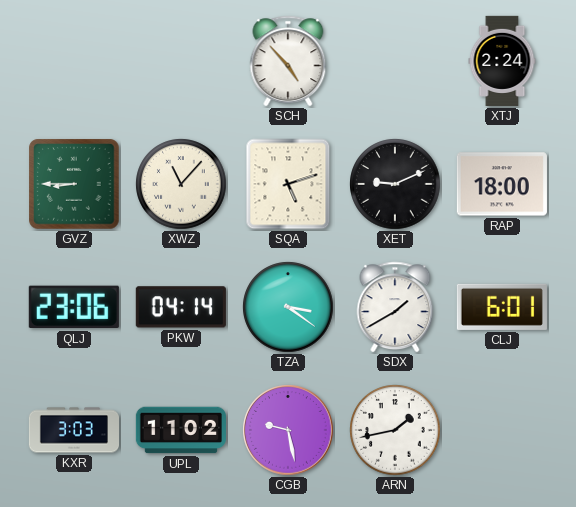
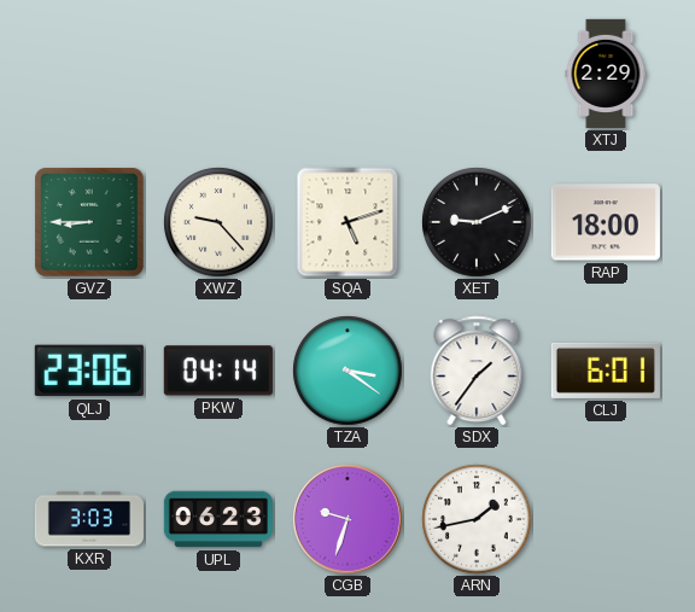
SCH: 4:53 -> none (288, 61)
XTJ: 2:24 -> 2:29 (606, 74)
XWZ: 11:07 -> 9:23 (218, 222)
SDX: 1:40 -> 1:36 (477, 371)
UPL: 11:02 -> 06:23 (218, 519)
CGB: 9:28 -> 9:33 (347, 519)
